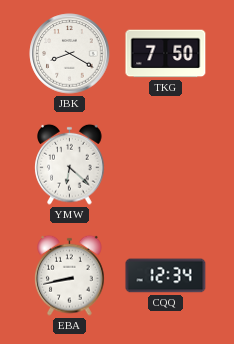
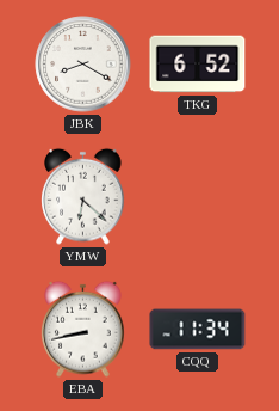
TKG: 7:50 -> 6:52 (198, 65)
CQQ: 12:34 -> 11:34 (198, 330)
